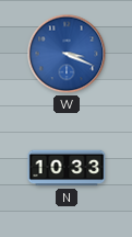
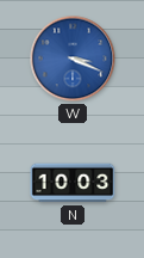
N: 10:33 -> 10:03 (73, 183)
